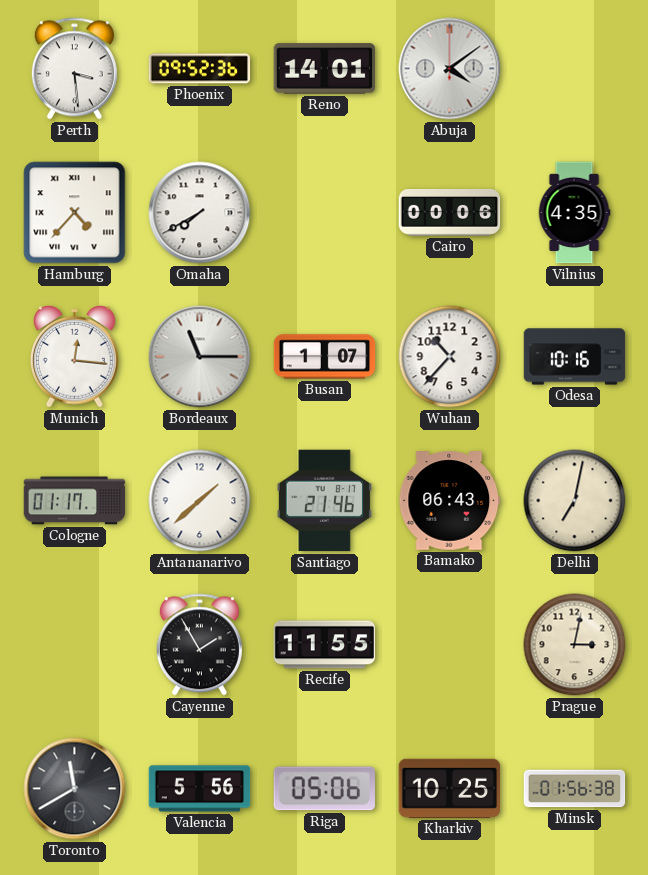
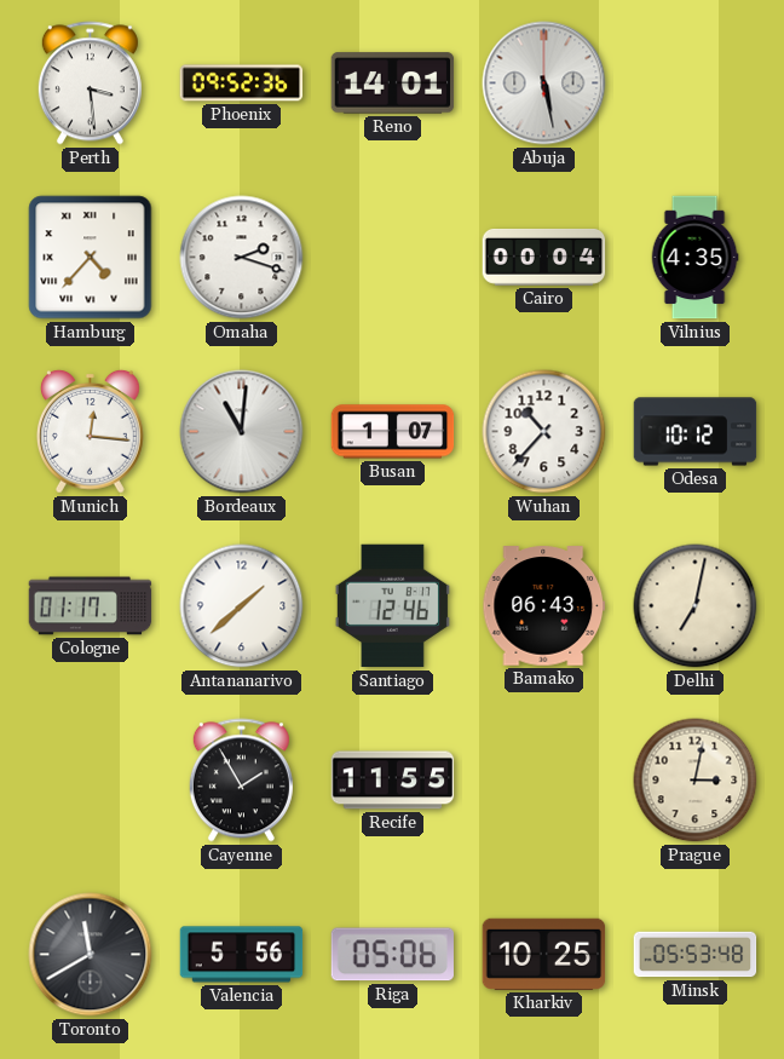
Abuja: 4:09 -> 5:28 (544, 84)
Omaha: 7:40 -> 2:18 (242, 258)
Cairo: 00:06 -> 00:04 (544, 258)
Bordeaux: 11:15 -> 11:01 (242, 432)
Odesa: 10:16 -> 10:12 (696, 432)
Santiago: 21:46 -> 12:46 (392, 606)
Minsk: 01:56 -> 05:53 (696, 955)
